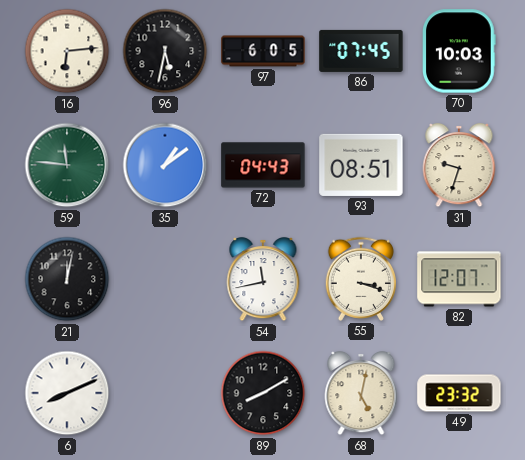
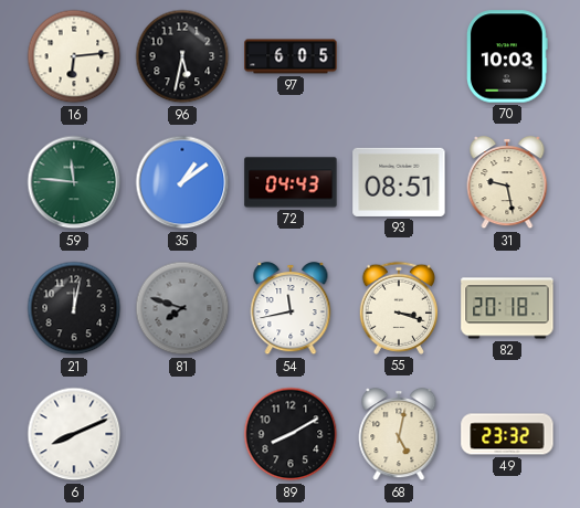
86: 07:45 -> none (361, 51)
31: 9:33 -> 9:28 (507, 182)
81: none -> 7:48 (182, 308)
82: 12:07 -> 20:18 (507, 308)
